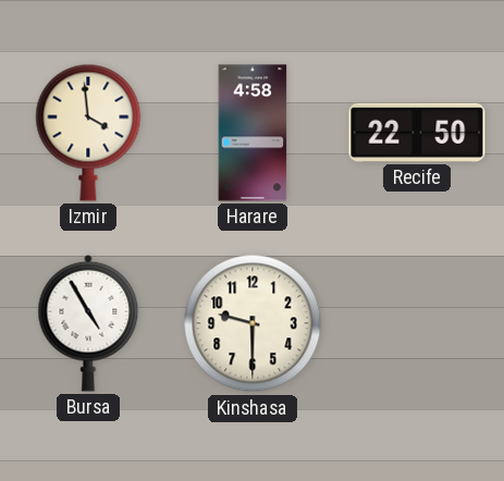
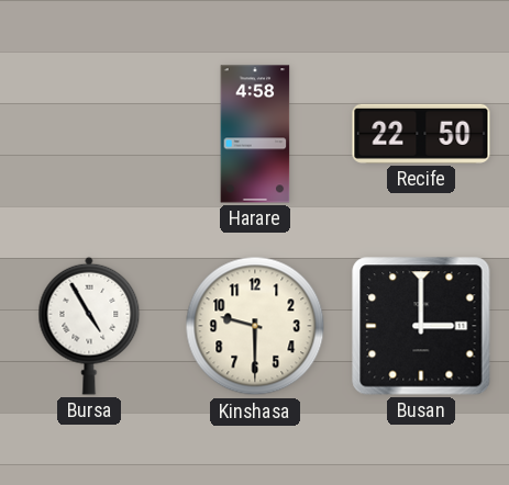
Izmir: 3:59 -> none (88, 133)
Busan: none -> 3:00 (421, 326)
